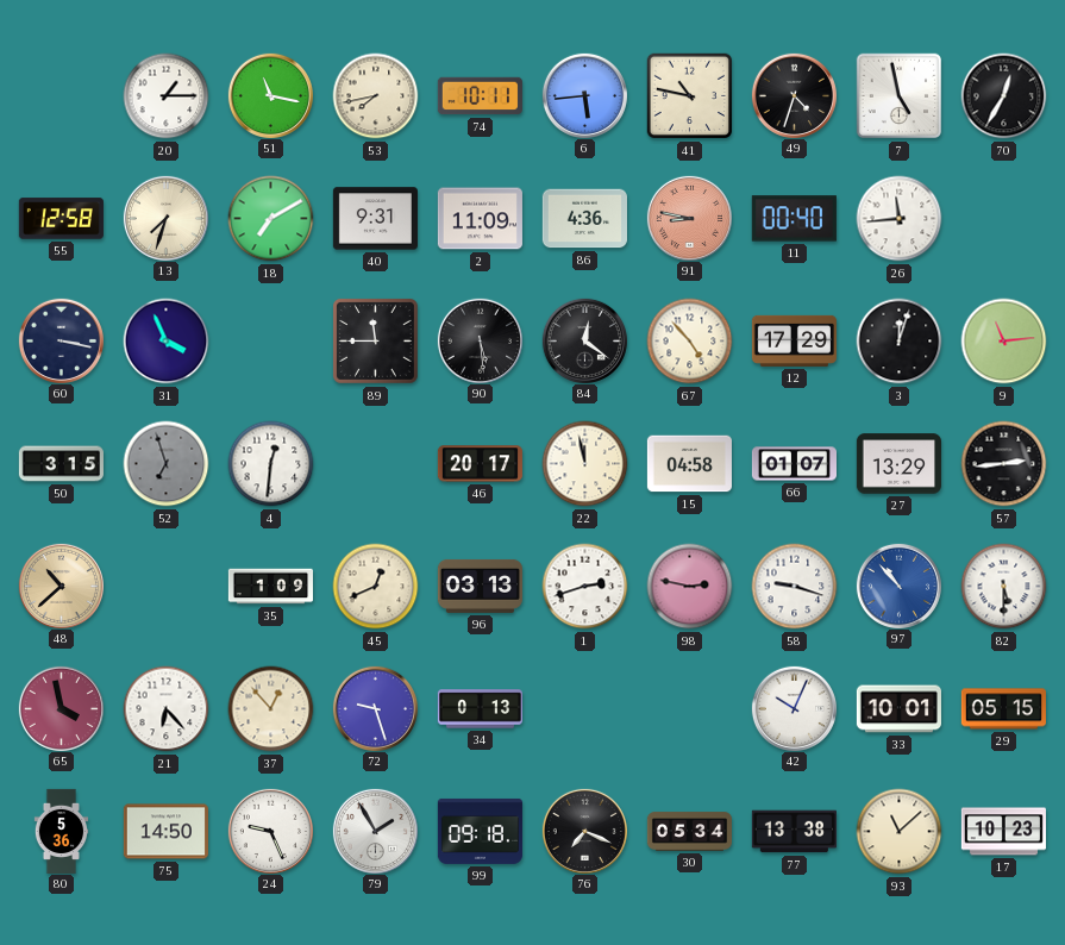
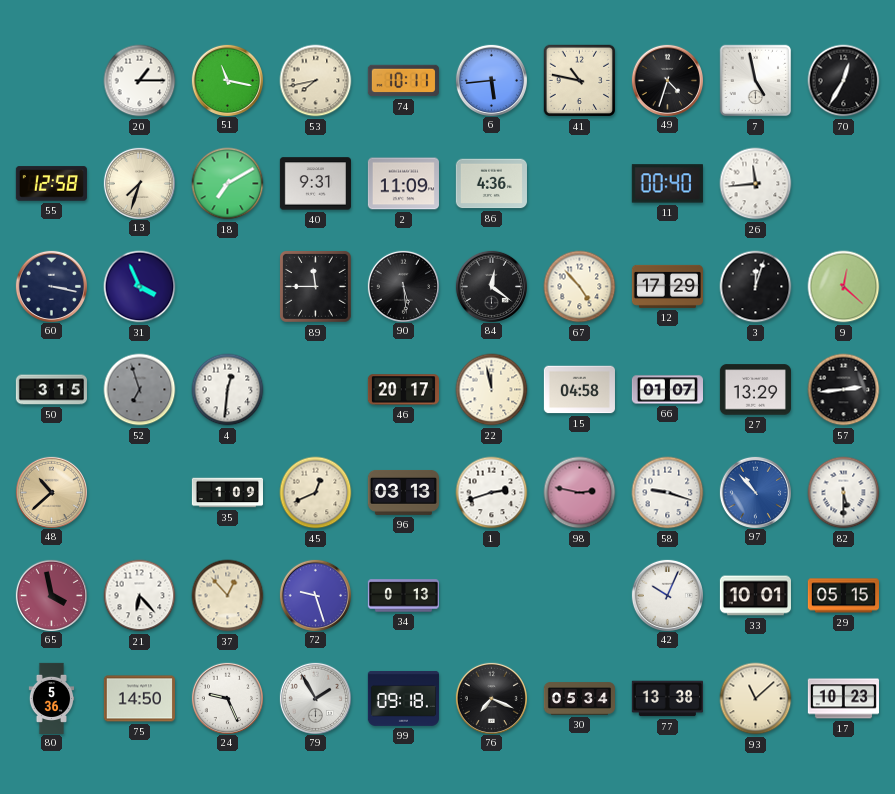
91: 8:47 -> none (689, 218)
9: 11:14 -> 12:22 (844, 287)
